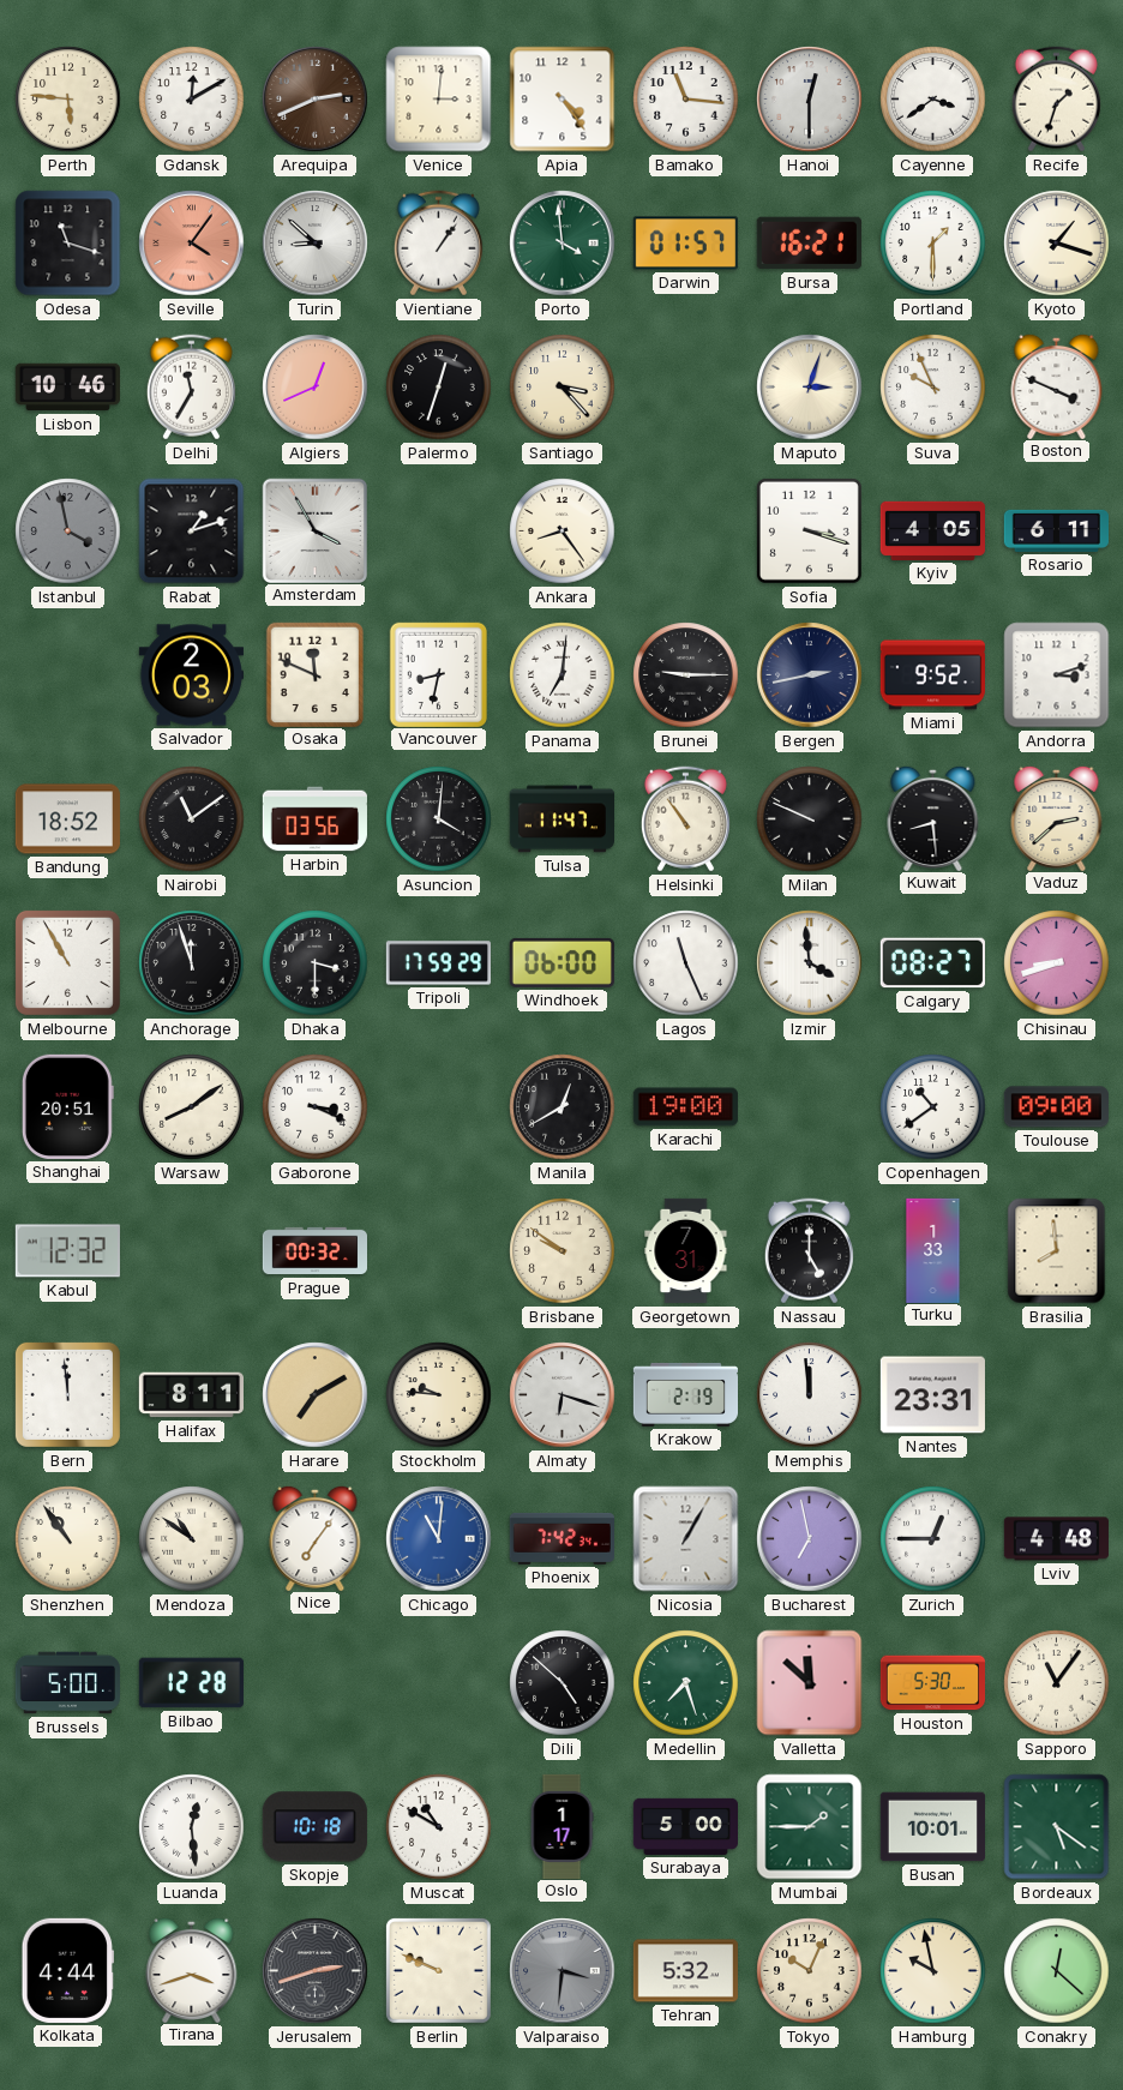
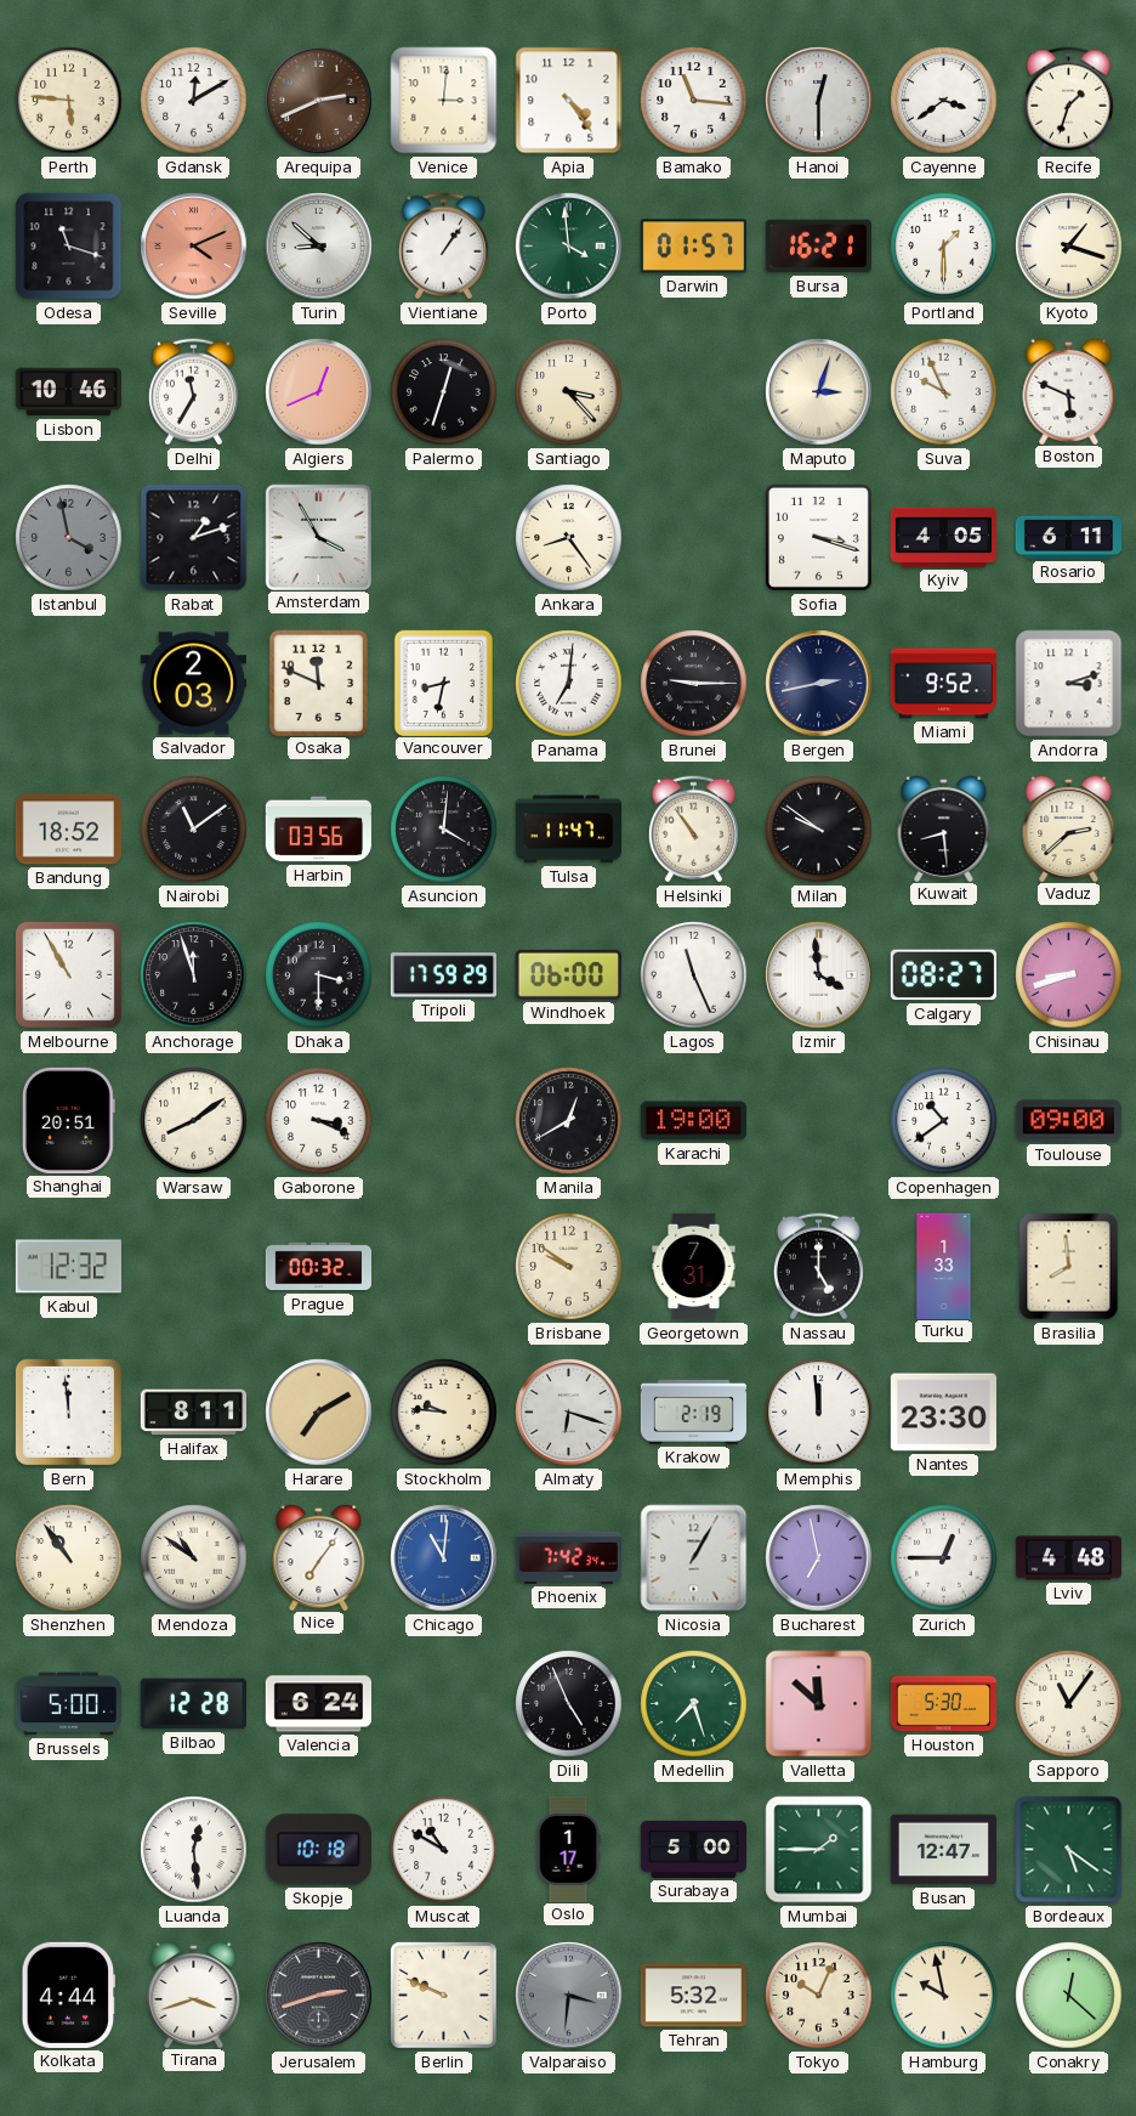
Seville: 4:06 -> 4:11 (194, 247)
Boston: 3:49 -> 5:49 (1069, 390)
Milan: 9:49 -> 9:51 (819, 830)
Nantes: 23:31 -> 23:30 (943, 1413)
Valencia: none -> 6:24 (318, 1704)
Dili: 4:52 -> 4:56 (569, 1704)
Busan: 10:01 -> 12:47 (943, 1850)
